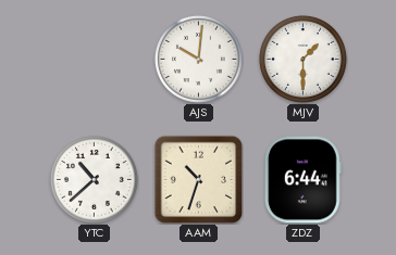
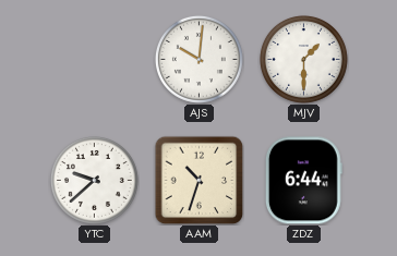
YTC: 10:38 -> 9:38 (94, 180)
